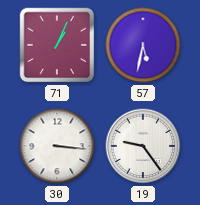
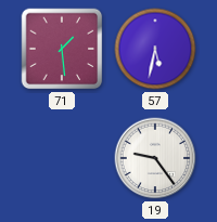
71: 1:04 -> 1:29 (62, 49)
30: 3:16 -> none (57, 146)
